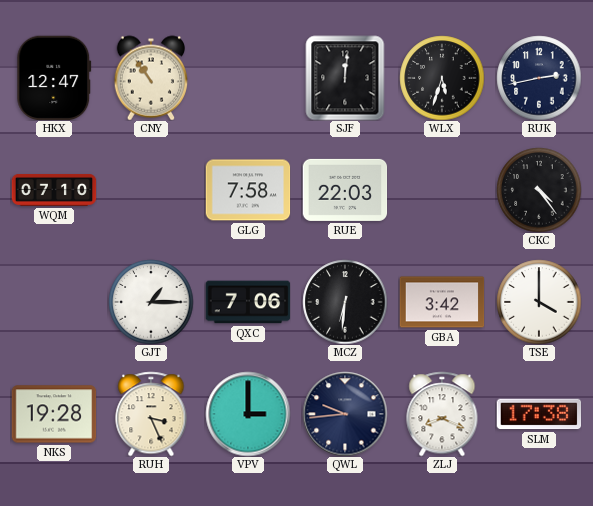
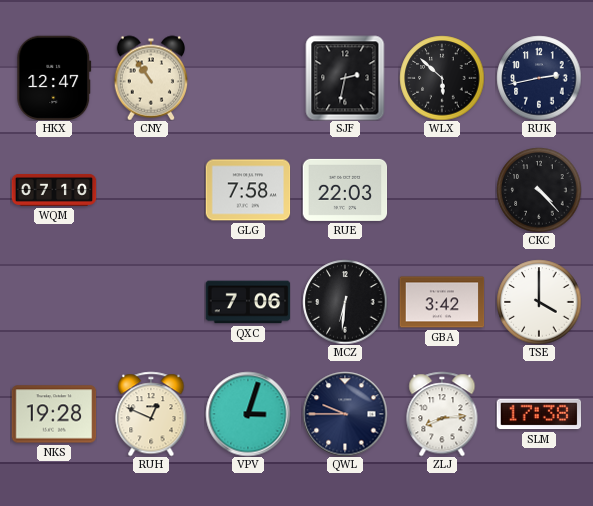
SJF: 12:01 -> 2:32 (345, 78)
WLX: 5:33 -> 5:52 (442, 78)
CKC: 4:24 -> 4:23 (539, 190)
GJT: 1:15 -> none (151, 302)
RUH: 3:26 -> 12:49 (151, 414)
VPV: 3:00 -> 3:03 (248, 414)
QWL: 9:44 -> 9:45 (345, 414)
ZLJ: 8:19 -> 8:14 (442, 414)
